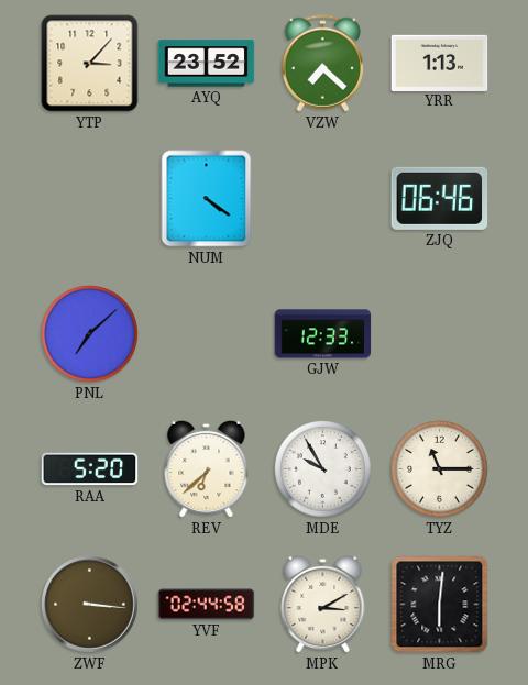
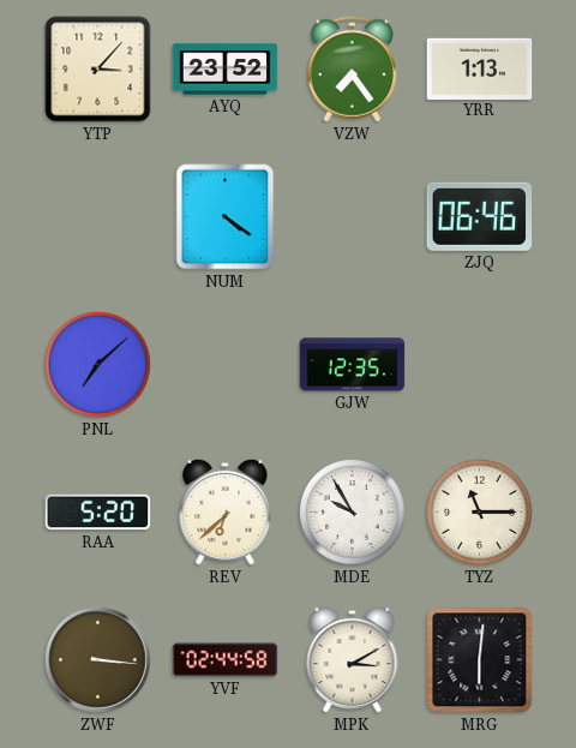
VZW: 7:22 -> 7:24 (352, 70)
GJW: 12:33 -> 12:35 (353, 365)
